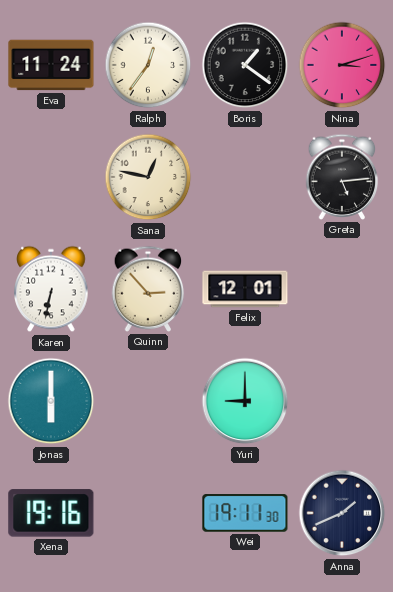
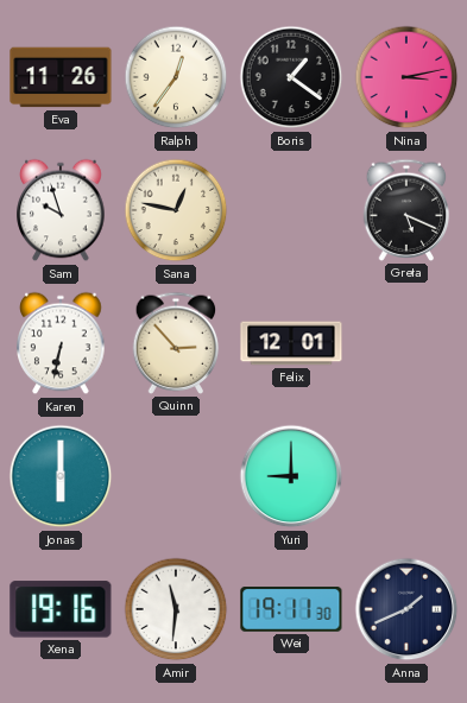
Eva: 11:24 -> 11:26 (61, 77)
Nina: 3:12 -> 3:13 (406, 77)
Sam: none -> 9:57 (61, 210)
Greta: 5:14 -> 5:19 (406, 210)
Amir: none -> 11:31 (176, 609)
